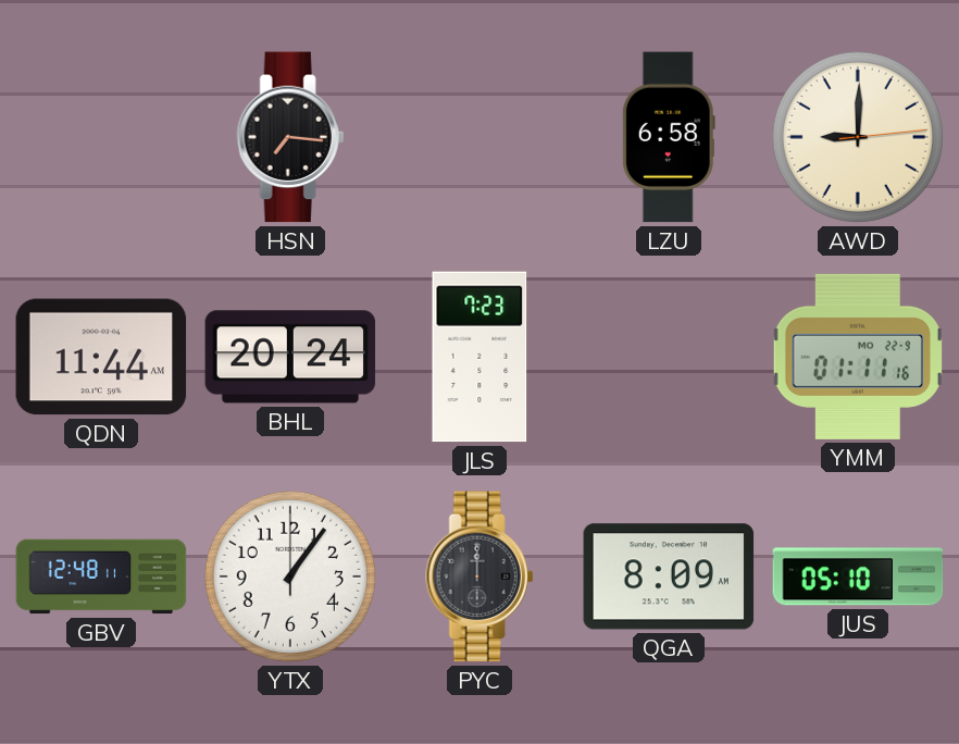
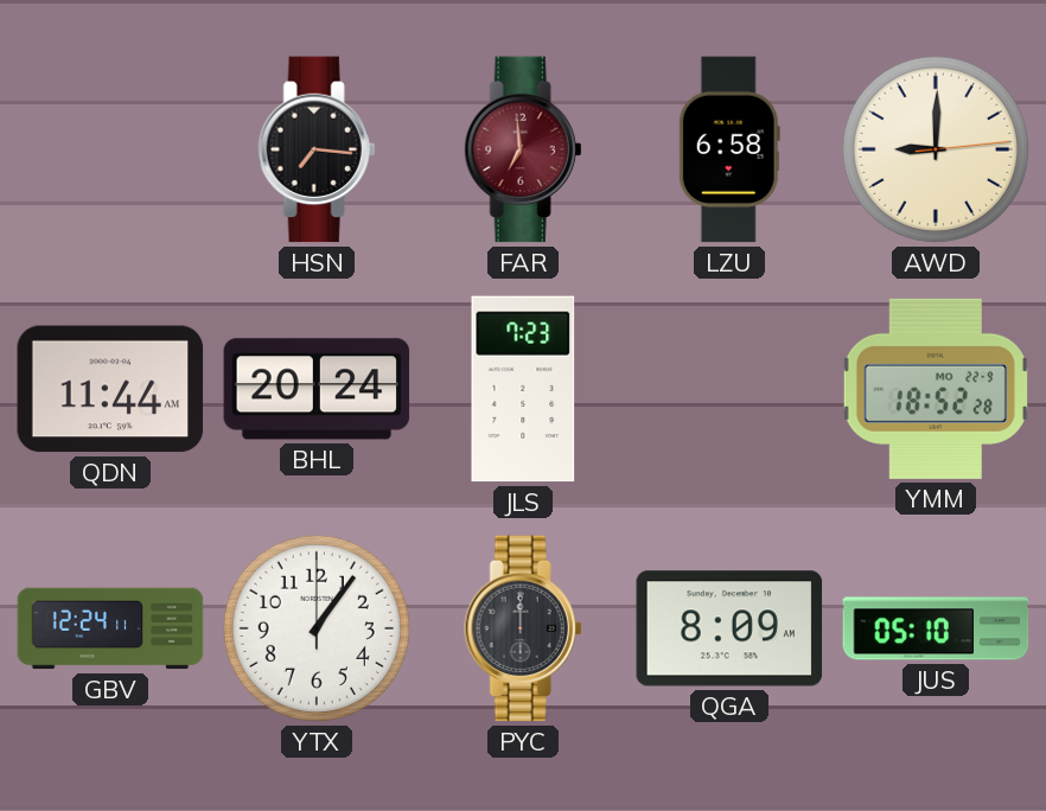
FAR: none -> 6:59 (523, 149)
YMM: 01:11 -> 18:52 (936, 389)
GBV: 12:48 -> 12:24 (110, 628)
